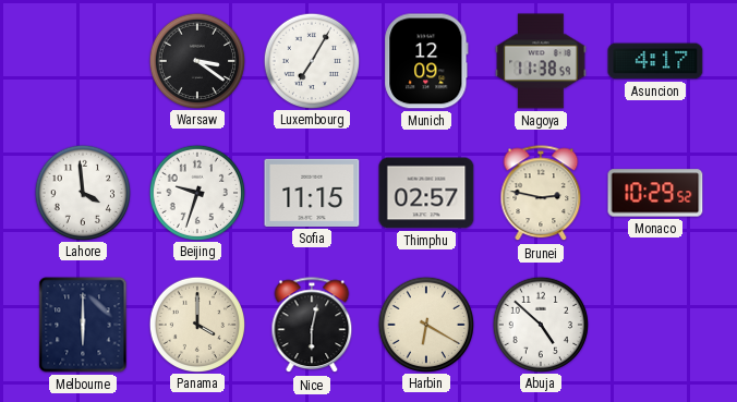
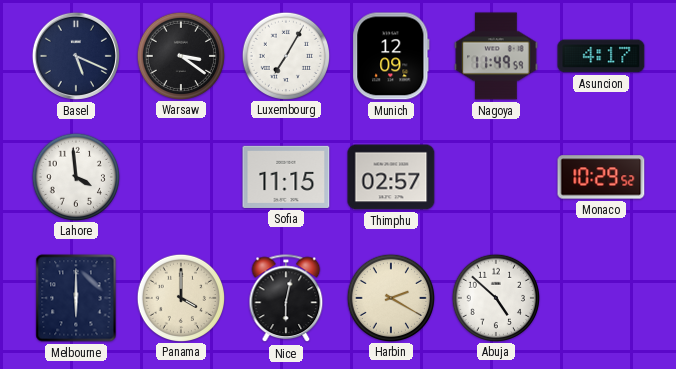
Basel: none -> 5:19 (76, 56)
Nagoya: 11:38 -> 11:49 (496, 56)
Beijing: 9:33 -> none (196, 192)
Brunei: 2:47 -> none (541, 194)
Harbin: 6:20 -> 2:20 (390, 297)
